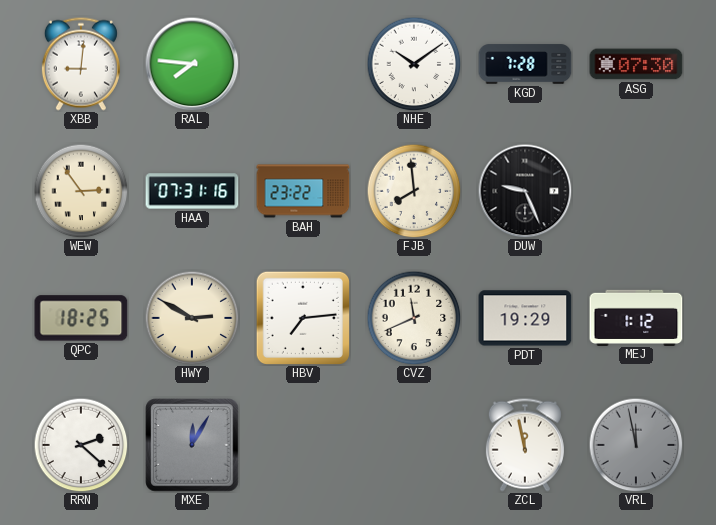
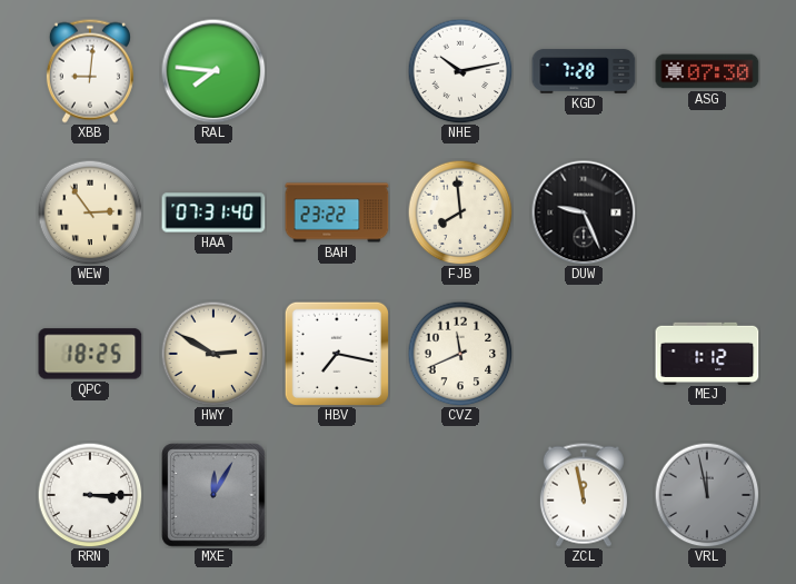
NHE: 10:09 -> 10:13 (460, 71)
HAA: 07:31:16 -> 07:31:40 (213, 212)
HBV: 7:14 -> 7:17 (336, 353)
PDT: 19:29 -> none (525, 318)
RRN: 2:22 -> 3:15 (90, 495)
